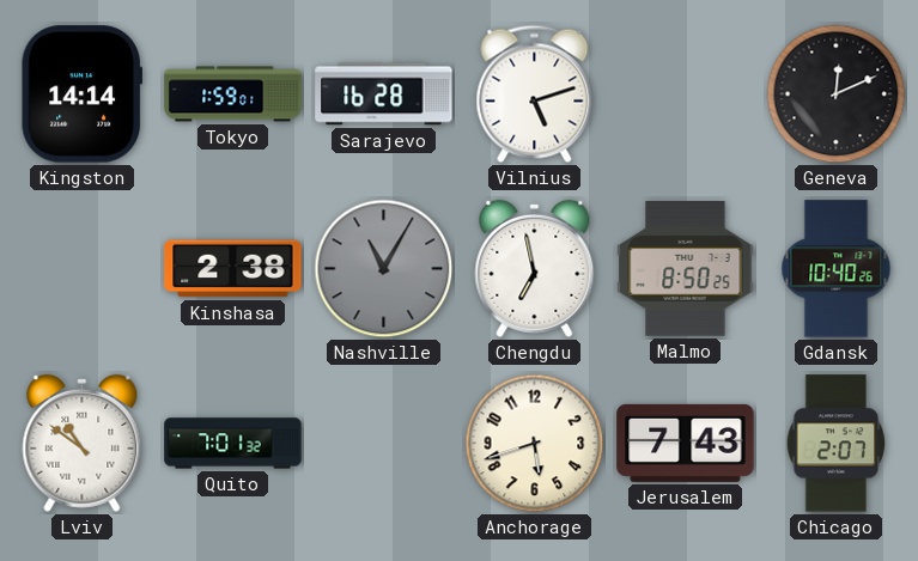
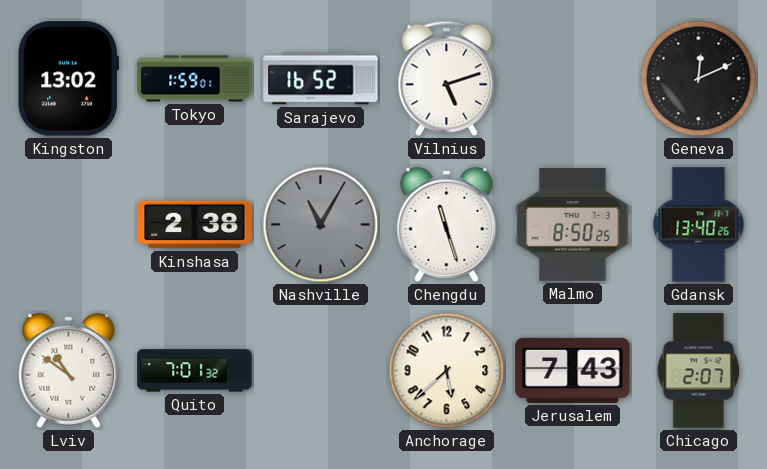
Kingston: 14:14 -> 13:02 (68, 79)
Sarajevo: 16:28 -> 16:52 (321, 79)
Chengdu: 6:58 -> 11:27 (447, 224)
Gdansk: 10:40 -> 13:40 (699, 225)
Anchorage: 5:42 -> 5:38 (447, 371)
